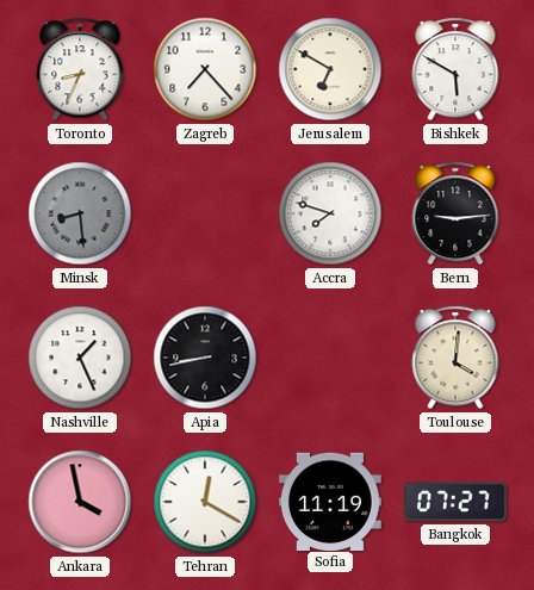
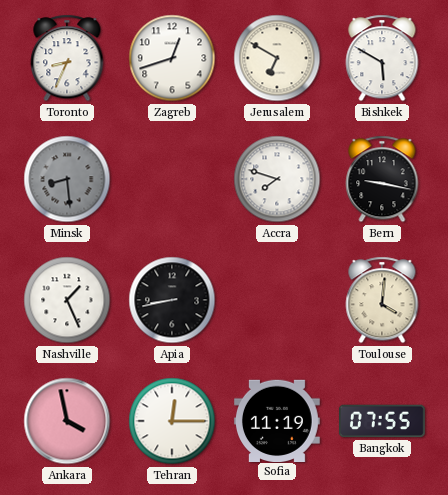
Zagreb: 7:23 -> 12:42 (172, 58)
Bern: 9:14 -> 9:17 (382, 179)
Tehran: 12:20 -> 12:15 (172, 421)
Bangkok: 07:27 -> 07:55 (382, 421)
